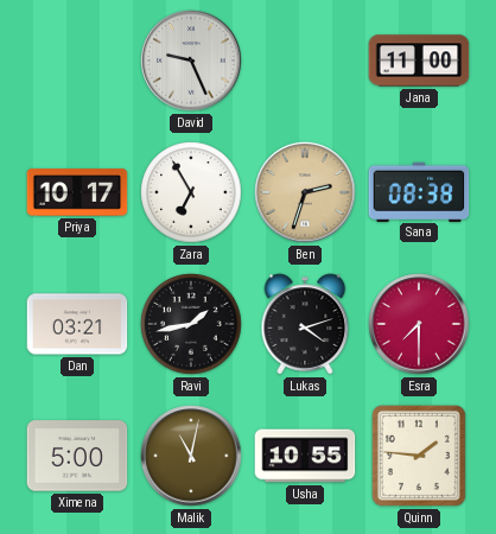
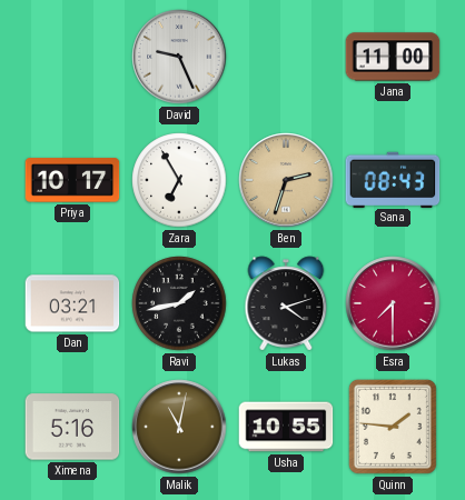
Sana: 08:38 -> 08:43 (393, 179)
Ximena: 5:00 -> 5:16 (72, 427)
